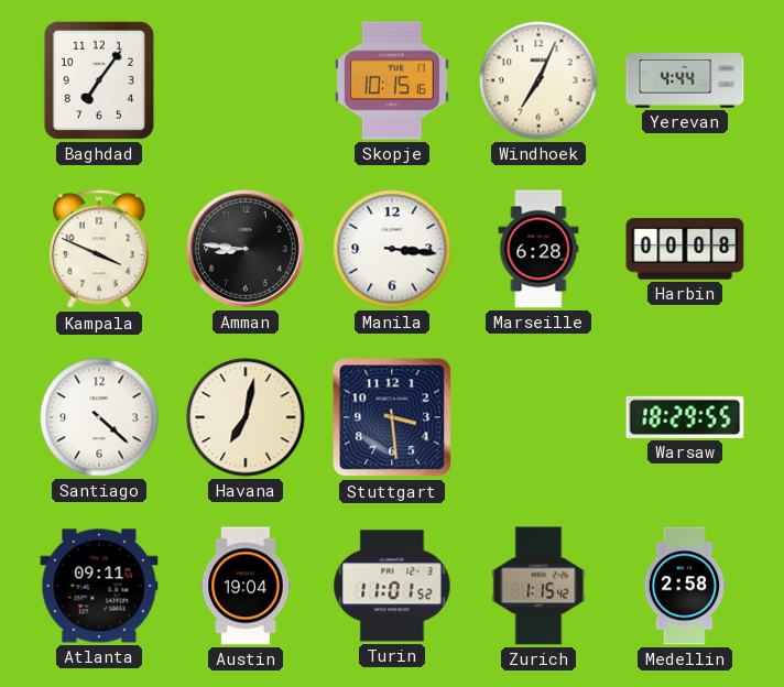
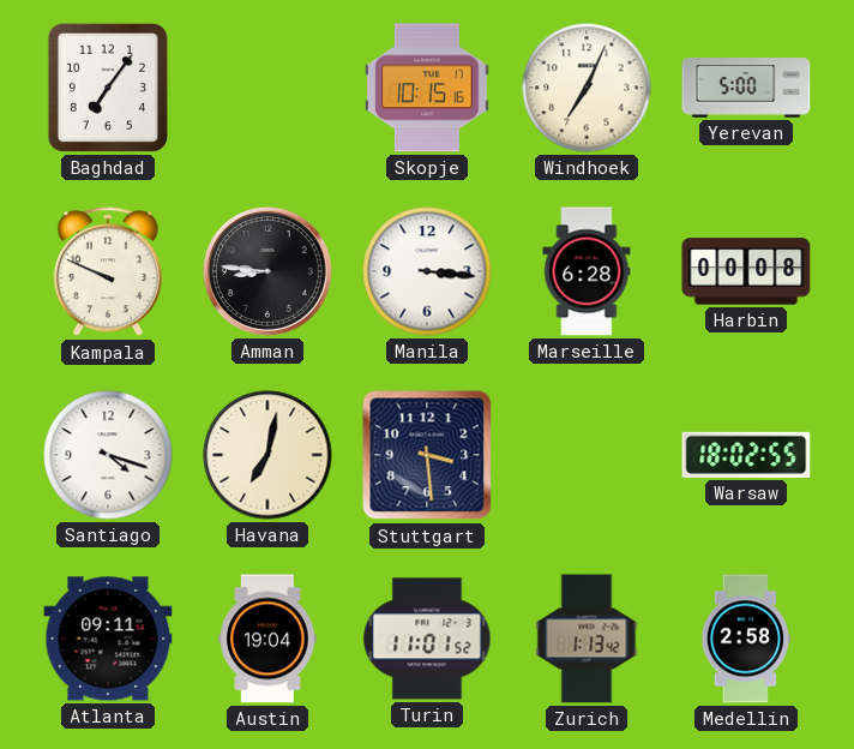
Yerevan: 4:44 -> 5:00 (746, 88)
Kampala: 3:49 -> 9:49 (108, 272)
Santiago: 4:22 -> 4:18 (108, 455)
Warsaw: 18:29 -> 18:02 (746, 455)
Zurich: 1:15 -> 1:13 (587, 639)
